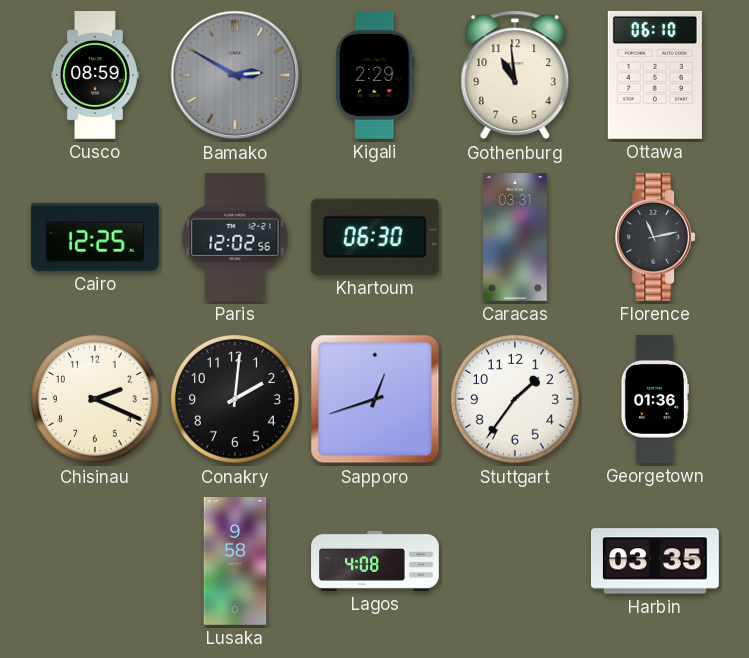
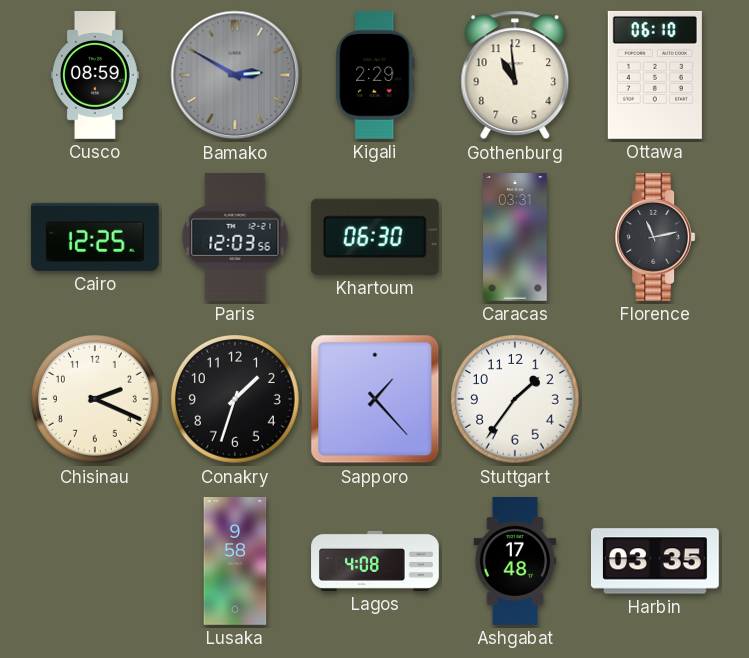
Paris: 12:02 -> 12:03 (235, 237)
Conakry: 2:01 -> 1:33 (235, 399)
Sapporo: 12:42 -> 1:23 (375, 399)
Georgetown: 01:36 -> none (654, 400)
Ashgabat: none -> 17:48 (515, 562)
